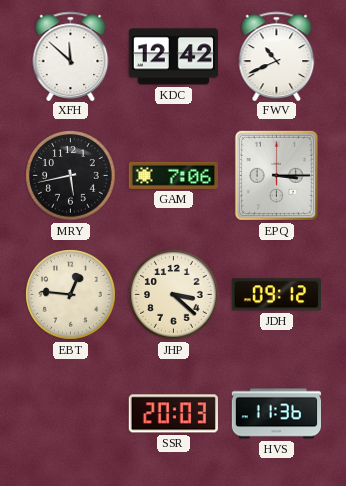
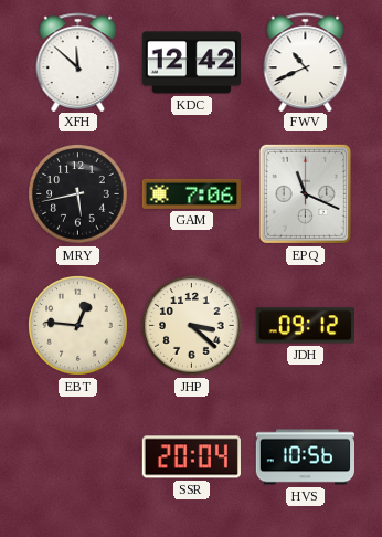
EPQ: 3:15 -> 11:19 (305, 193)
SSR: 20:03 -> 20:04 (191, 457)
HVS: 11:36 -> 10:56 (305, 457)
